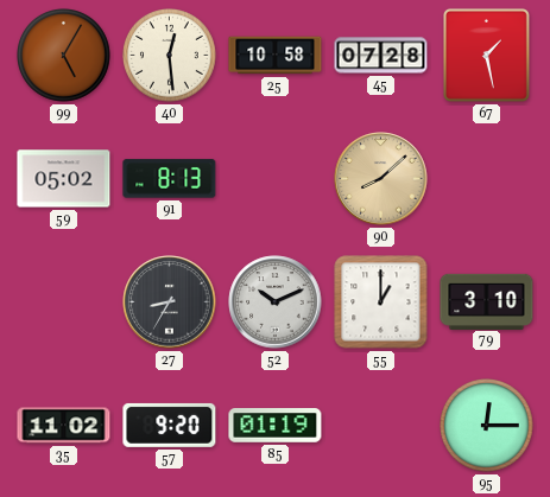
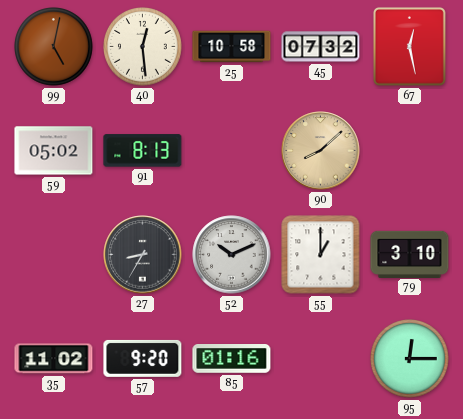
99: 5:05 -> 5:02 (54, 47)
45: 07:28 -> 07:32 (321, 47)
67: 1:28 -> 12:28 (409, 46)
85: 01:19 -> 01:16 (232, 359)
